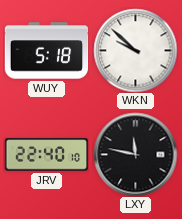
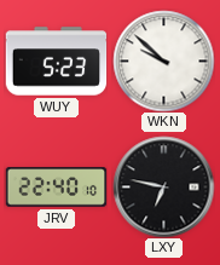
WUY: 5:18 -> 5:23 (56, 62)
LXY: 11:47 -> 6:47 (163, 186)
